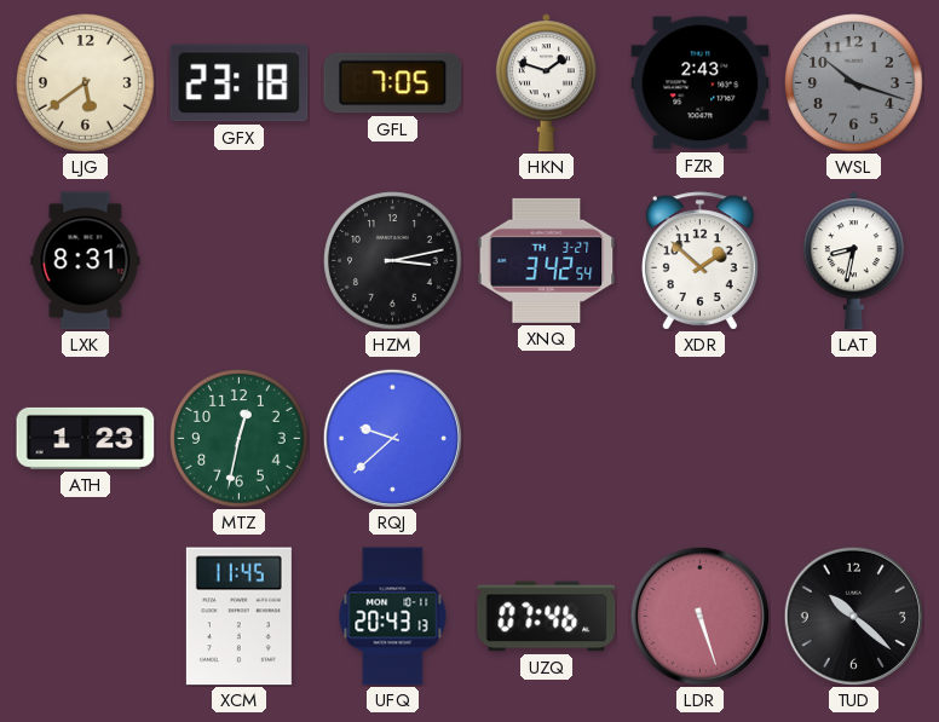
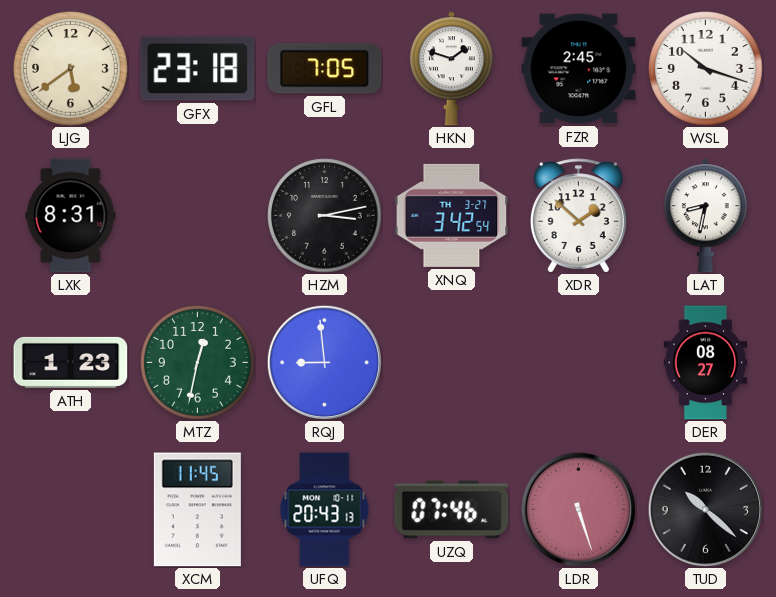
FZR: 2:43 -> 2:45 (579, 69)
WSL dial: grey -> white (706, 69)
RQJ: 9:38 -> 8:59 (324, 362)
DER: none -> 08:27 (706, 363)
